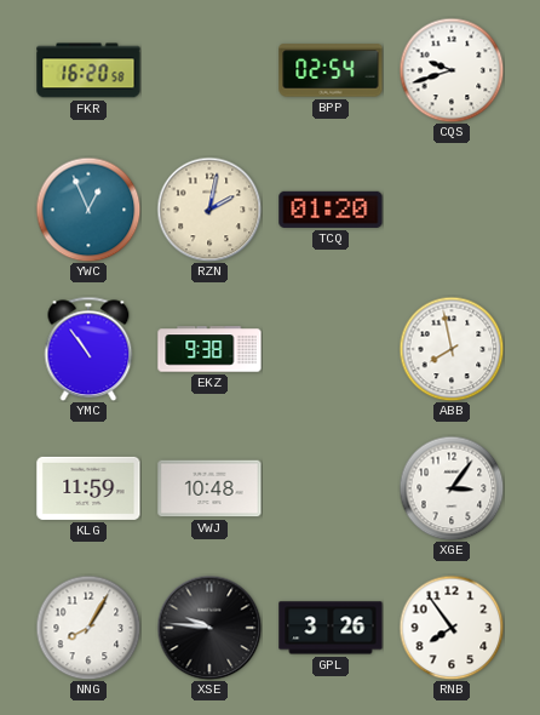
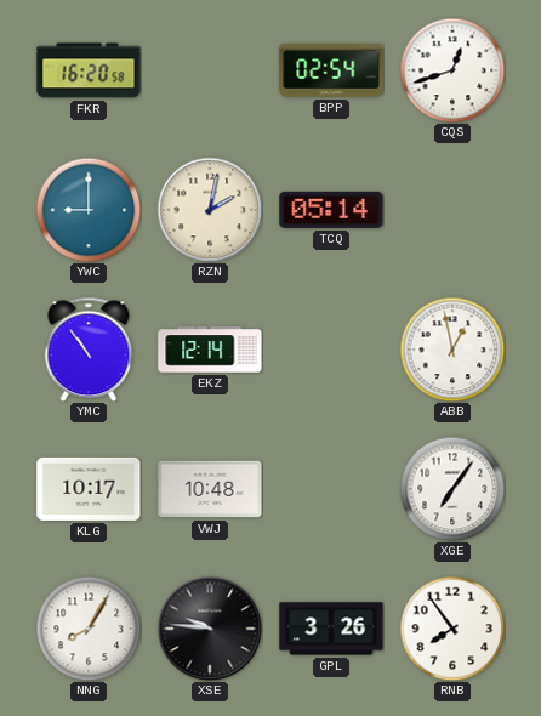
CQS: 9:42 -> 12:42 (452, 70)
YWC: 12:56 -> 9:00 (89, 210)
TCQ: 01:20 -> 05:14 (331, 210)
EKZ: 9:38 -> 12:14 (210, 350)
ABB: 7:58 -> 12:58 (452, 350)
KLG: 11:59 -> 10:17 (89, 489)
XGE: 3:06 -> 7:06 (452, 489)
